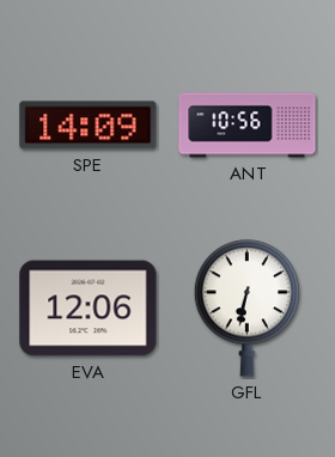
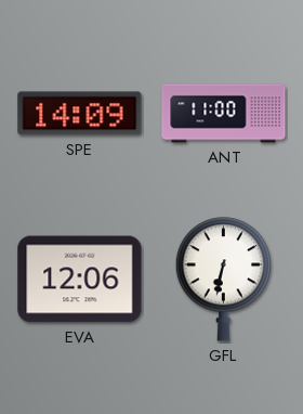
ANT: 10:56 -> 11:00 (224, 114)
